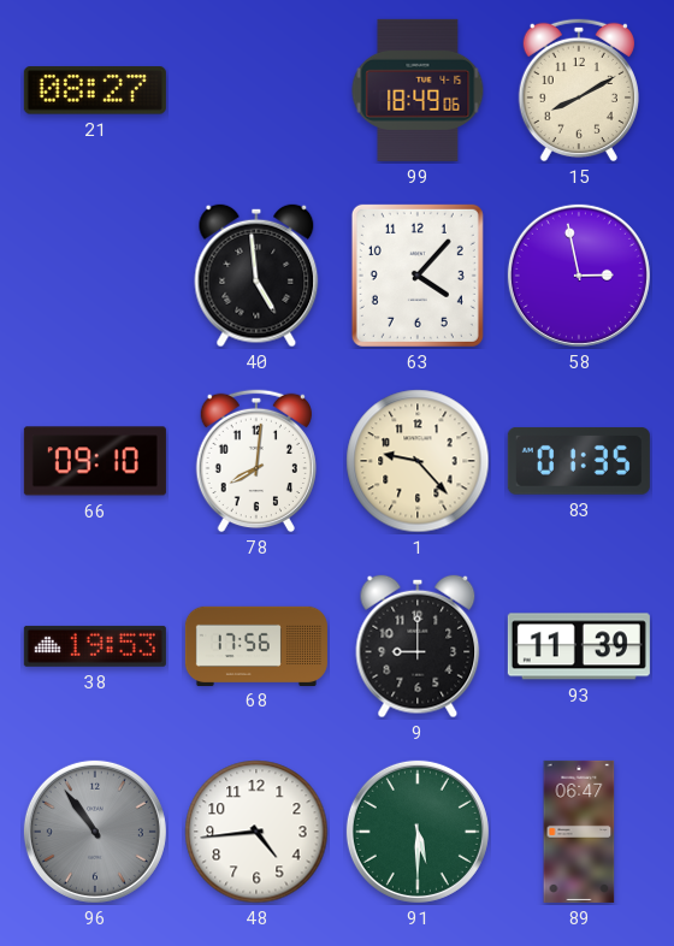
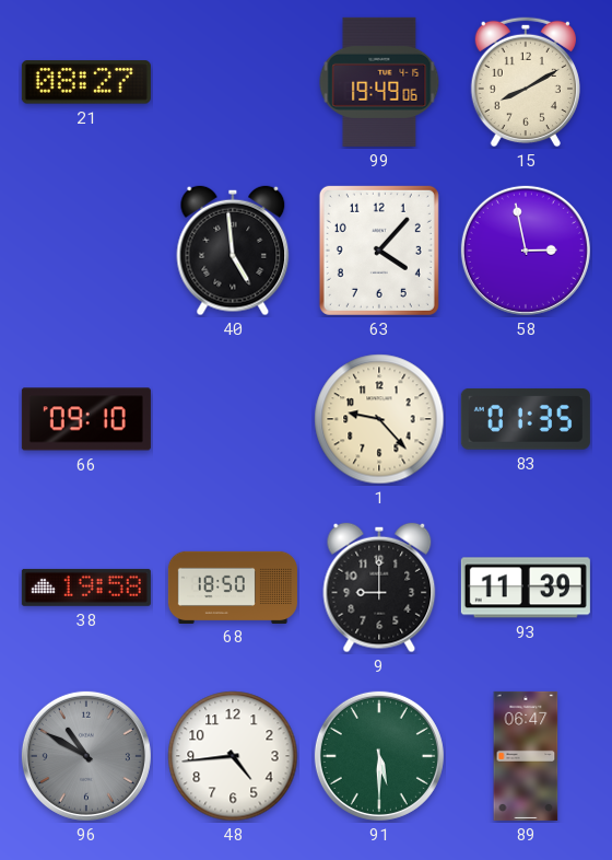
99: 18:49 -> 19:49 (379, 82)
78: 8:01 -> none (256, 461)
38: 19:53 -> 19:58 (86, 588)
68: 17:56 -> 18:50 (233, 586)
96: 10:54 -> 10:50 (86, 756)
